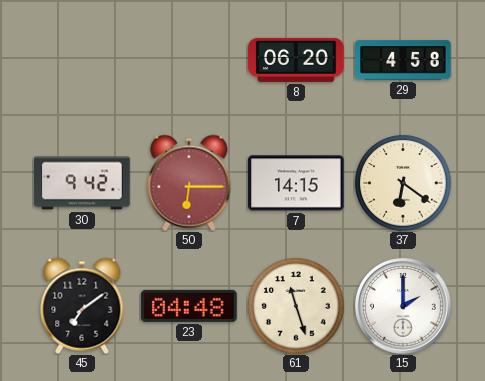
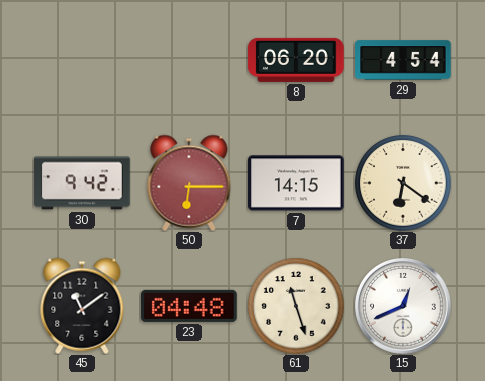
29: 4:58 -> 4:54 (403, 60)
45: 7:09 -> 11:09 (82, 306)
15: 2:00 -> 12:41 (404, 307)
